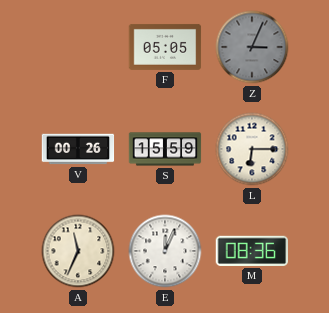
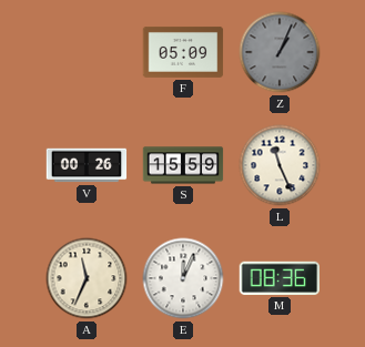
F: 05:05 -> 05:09 (183, 52)
Z: 3:04 -> 1:04 (280, 52)
L: 6:15 -> 11:26 (280, 165)
